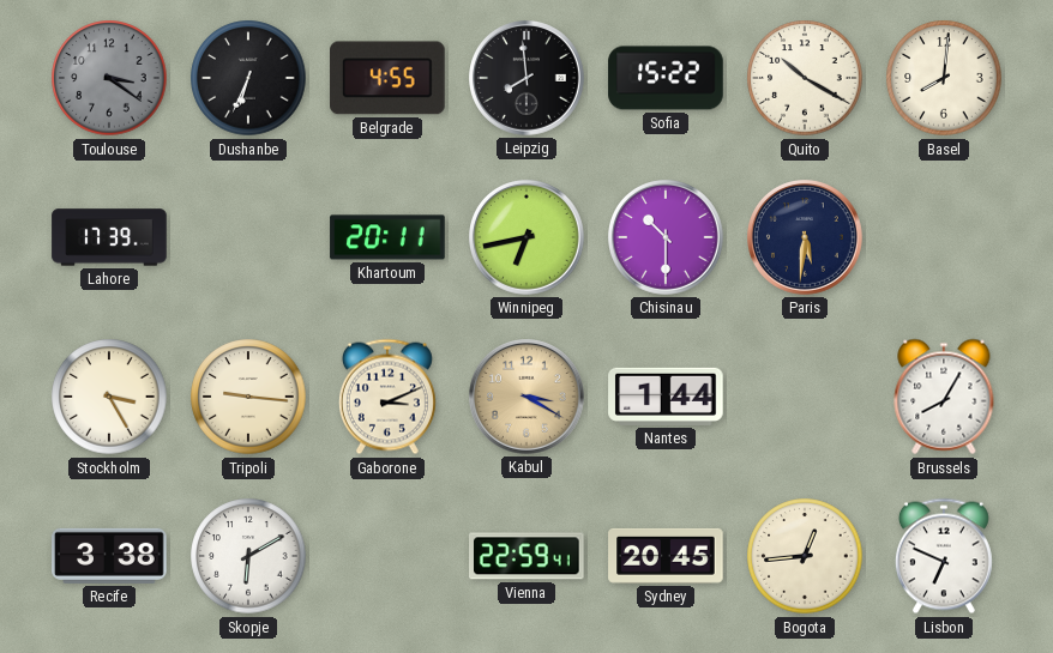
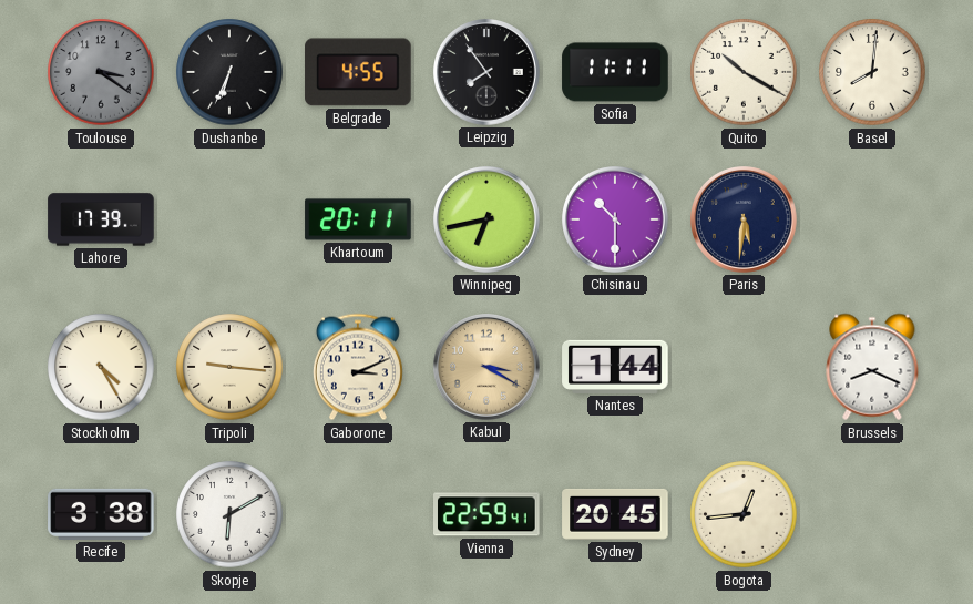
Leipzig: 7:59 -> 7:54 (488, 73)
Sofia: 15:22 -> 11:11 (615, 72)
Stockholm: 3:25 -> 4:25 (101, 367)
Brussels: 8:05 -> 8:19 (872, 367)
Lisbon: 6:49 -> none (944, 556)
